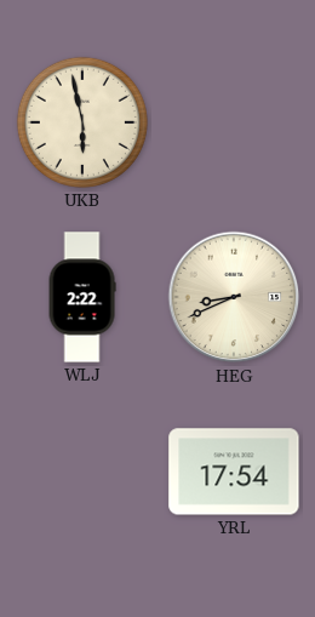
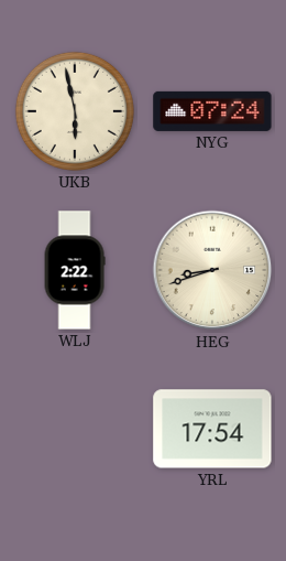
NYG: none -> 07:24 (212, 111)
HEG: 8:41 -> 8:42 (212, 270)
